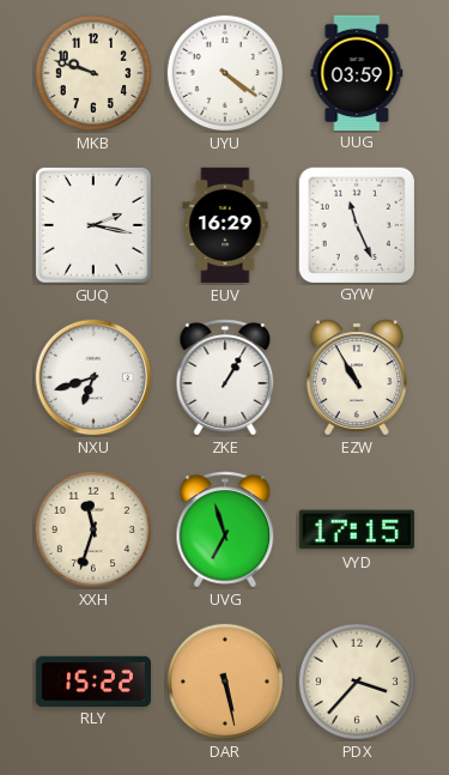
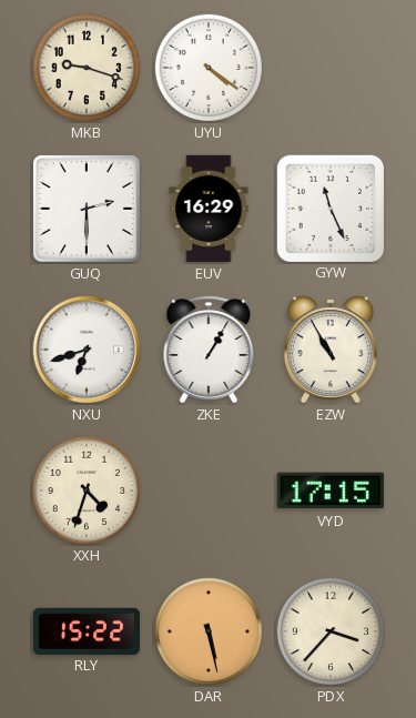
MKB: 9:48 -> 9:18 (85, 67)
UUG: 03:59 -> none (357, 72)
GUQ: 2:17 -> 2:30 (87, 209)
XXH: 11:33 -> 4:33 (85, 489)
UVG: 6:57 -> none (225, 529)
